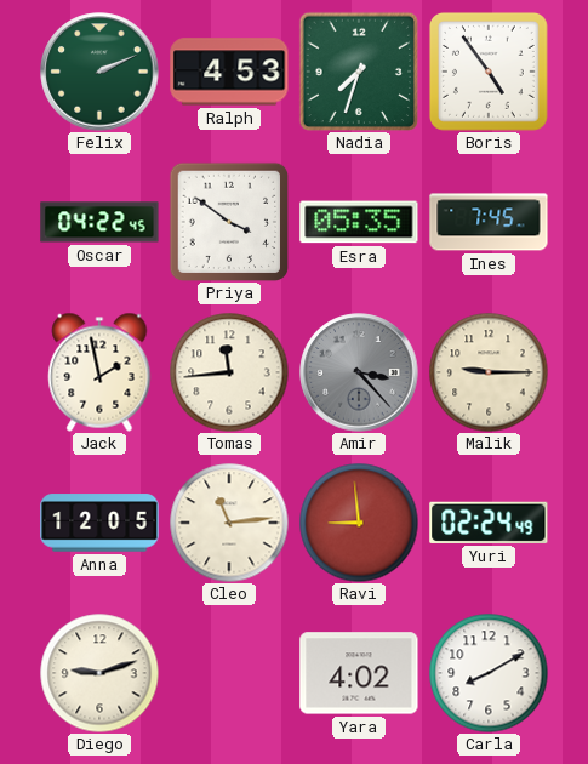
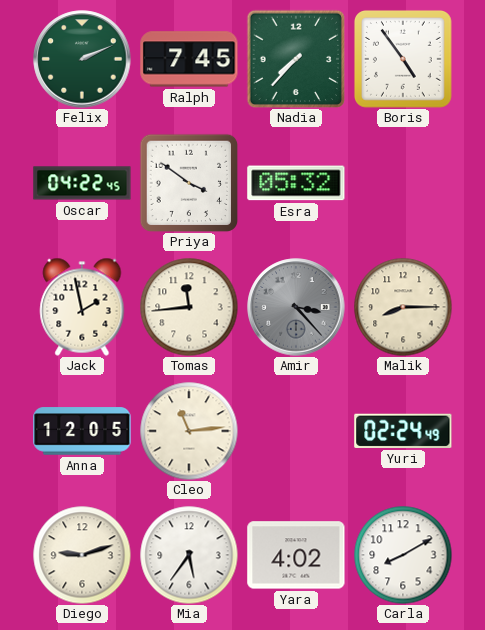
Ralph: 4:53 -> 7:45 (189, 59)
Nadia: 7:33 -> 7:37 (296, 59)
Esra: 05:35 -> 05:32 (296, 183)
Ines: 7:45 -> none (489, 222)
Malik: 9:15 -> 8:15 (403, 307)
Ravi: 8:59 -> none (359, 523)
Mia: none -> 5:36 (189, 555)
